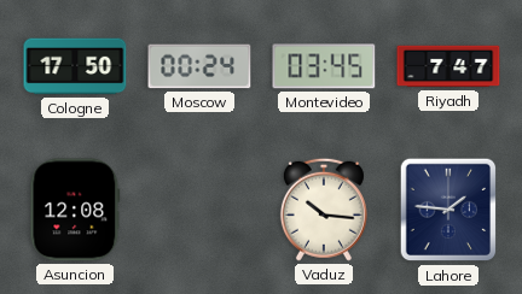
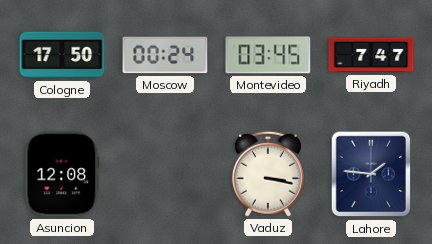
Vaduz: 10:16 -> 3:17 (268, 174)
